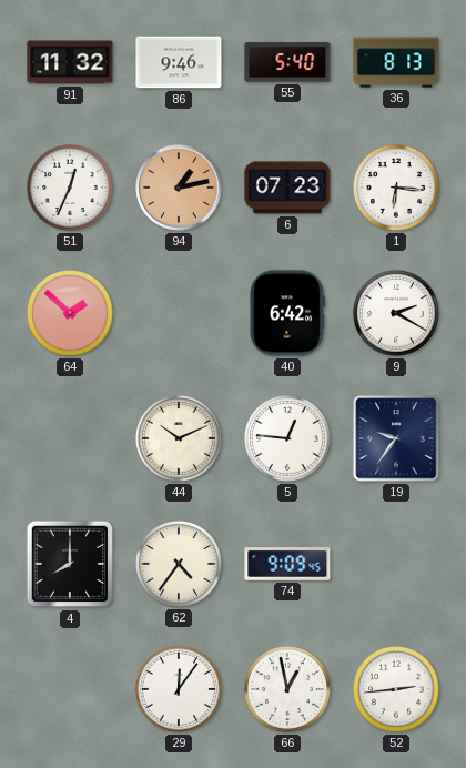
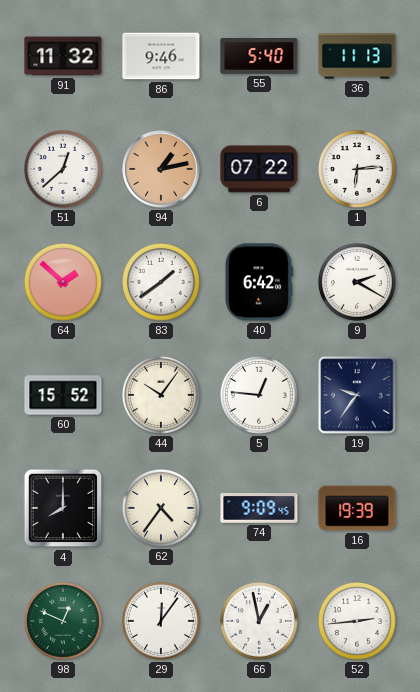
36: 8:13 -> 11:13 (357, 56)
51: 12:34 -> 12:38 (63, 169)
6: 07:23 -> 07:22 (259, 169)
1: 6:16 -> 6:14 (357, 169)
83: none -> 1:39 (161, 282)
60: none -> 15:52 (63, 395)
44: 10:11 -> 10:06 (161, 395)
16: none -> 19:39 (357, 508)
98: none -> 12:49 (63, 621)
